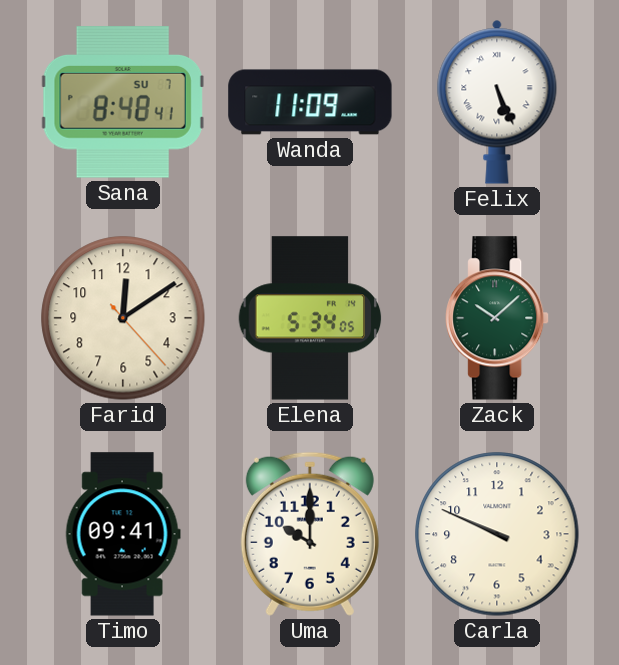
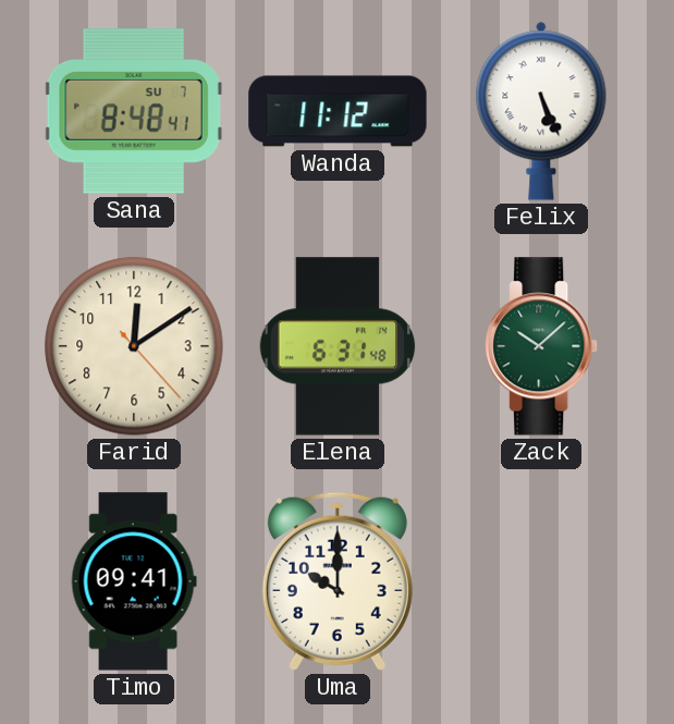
Wanda: 11:09 -> 11:12 (338, 111)
Elena: 5:34 -> 6:31 (338, 346)
Carla: 9:49 -> none (497, 534)
